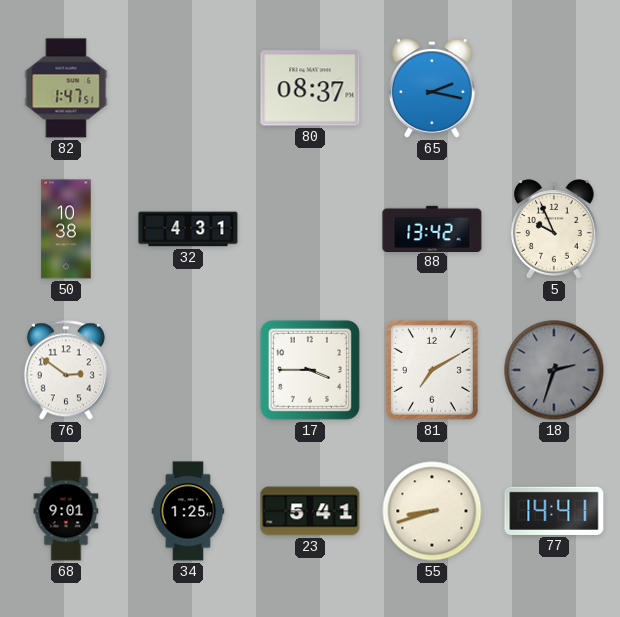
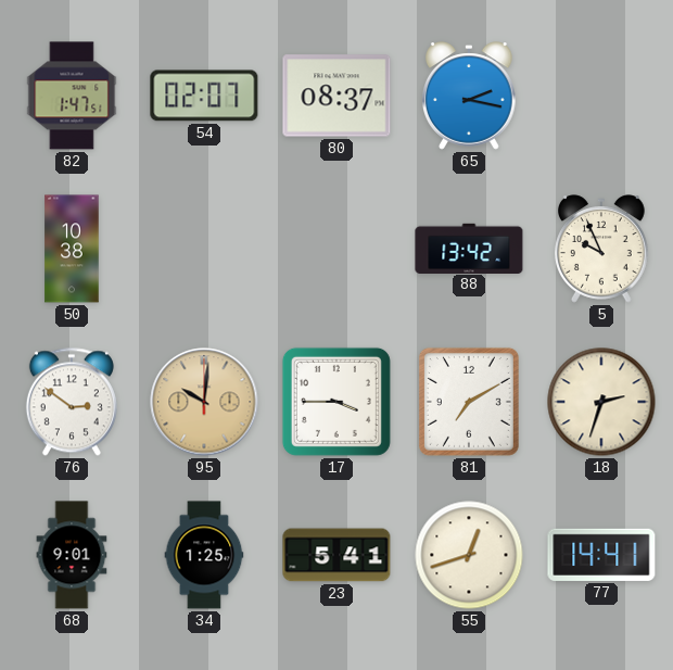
54: none -> 02:07 (204, 96)
32: 4:31 -> none (188, 229)
95: none -> 10:01 (204, 402)
18 dial: grey -> cream (601, 402)
55: 8:42 -> 12:42 (469, 555)
